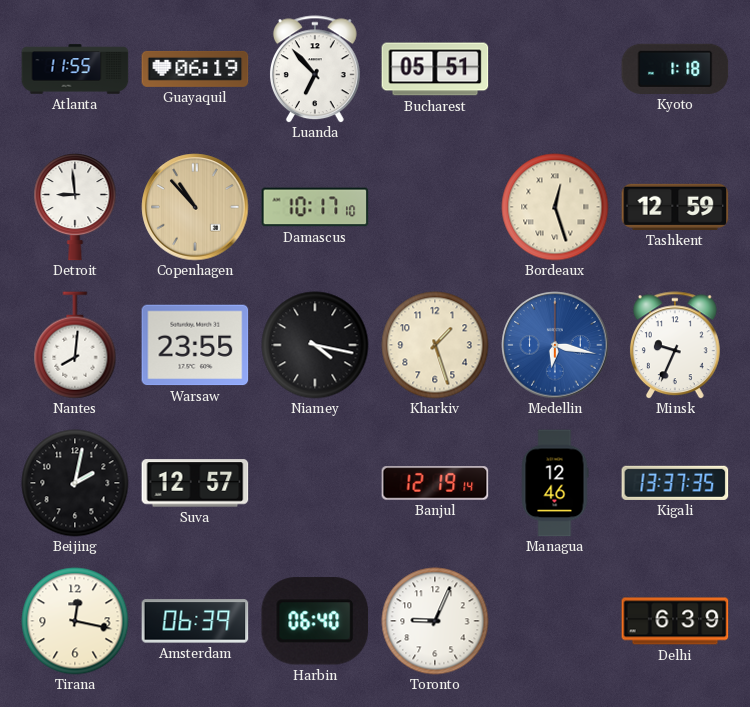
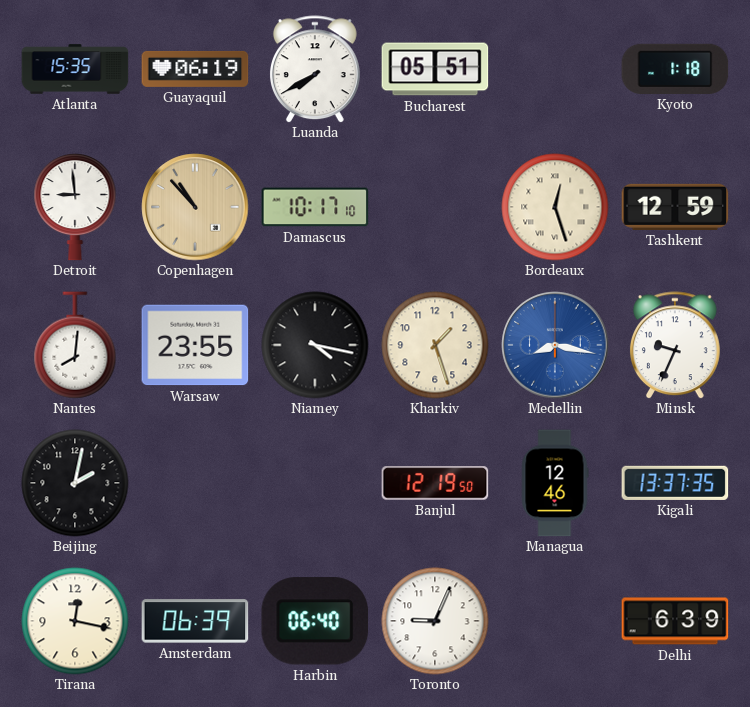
Atlanta: 11:55 -> 15:35 (75, 69)
Luanda: 6:53 -> 7:40 (315, 69)
Medellin: 6:17 -> 8:17 (555, 345)
Suva: 12:57 -> none (195, 483)
Banjul: 12:19:14 -> 12:19:50 (435, 483)
